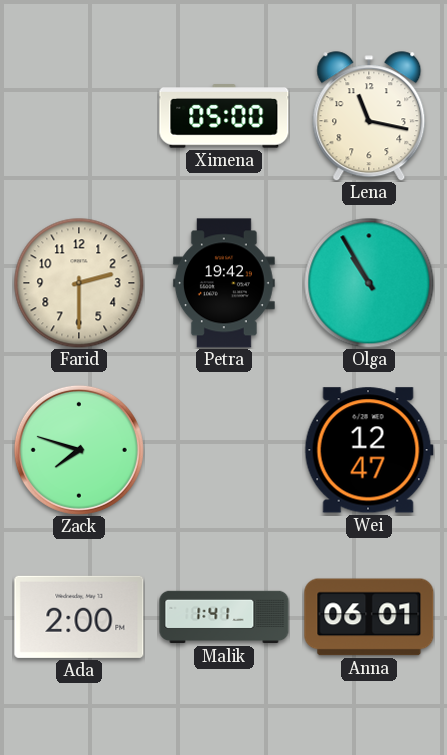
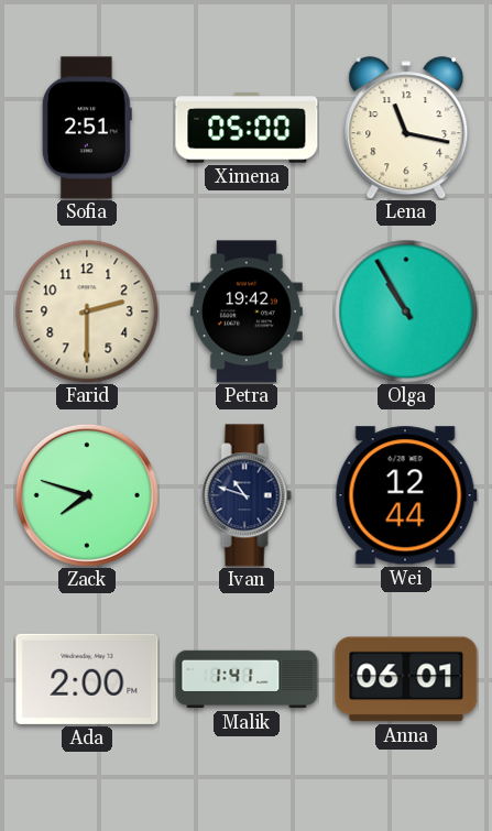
Sofia: none -> 2:51 (87, 128)
Ivan: none -> 10:48 (247, 495)
Wei: 12:47 -> 12:44 (406, 495)
